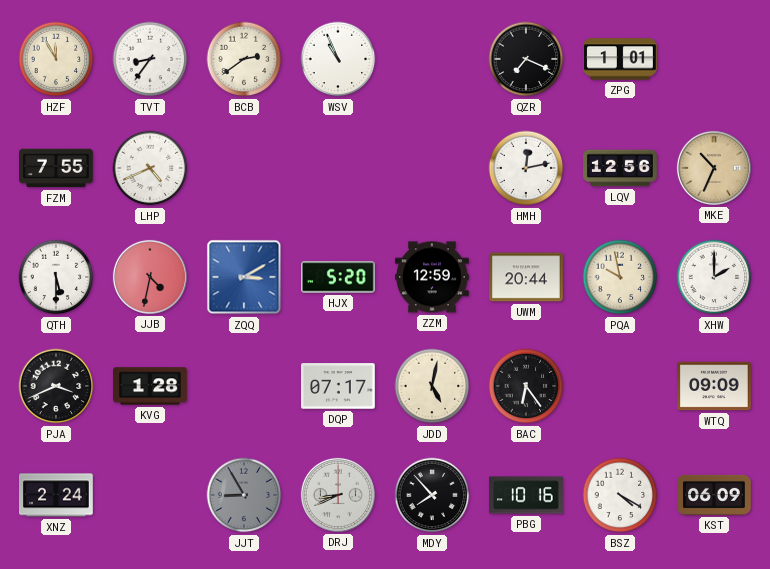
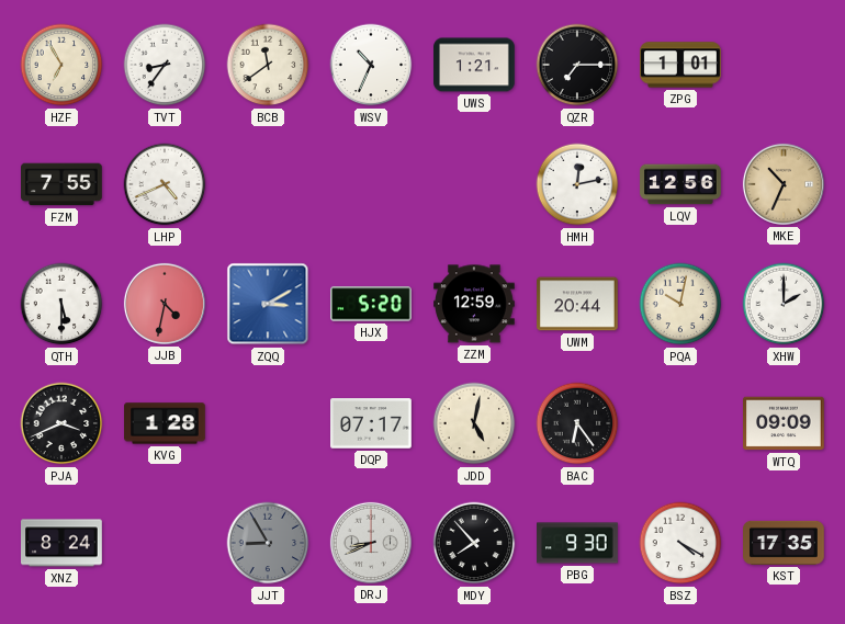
HZF: 11:55 -> 6:55 (61, 65)
BCB: 2:39 -> 11:39 (268, 65)
WSV: 10:56 -> 10:34 (371, 65)
UWS: none -> 1:21 (474, 65)
QZR: 7:19 -> 7:15 (577, 65)
PQA: 9:58 -> 10:02 (680, 304)
XNZ: 2:24 -> 8:24 (63, 543)
PBG: 10:16 -> 9:30 (577, 543)
KST: 06:09 -> 17:35 (785, 543)
